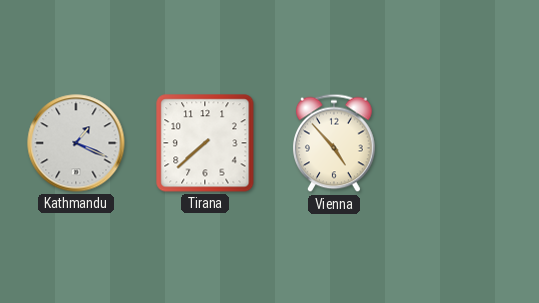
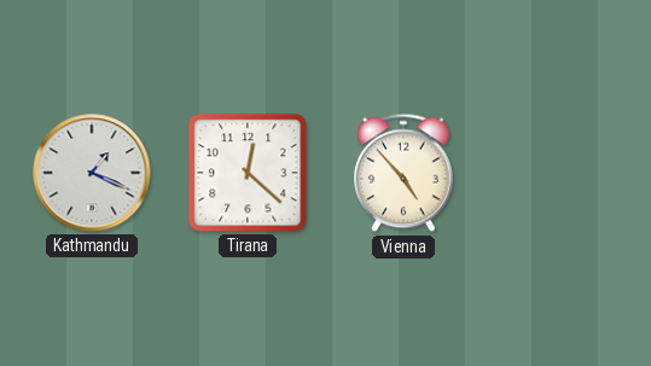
Tirana: 7:38 -> 12:22 (248, 173)
